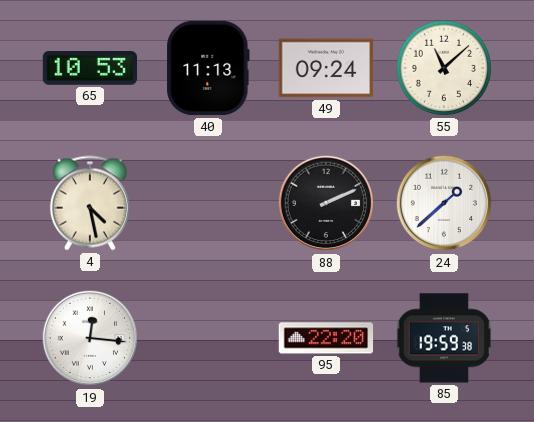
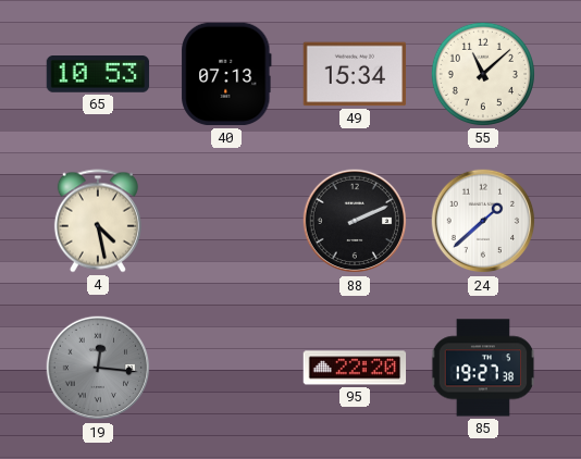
40: 11:13 -> 07:13 (226, 74)
49: 09:24 -> 15:34 (355, 74)
19 dial: white -> grey (98, 368)
85: 19:59 -> 19:27 (483, 368)
